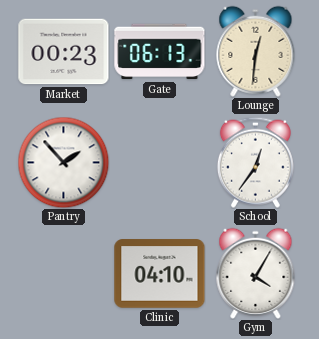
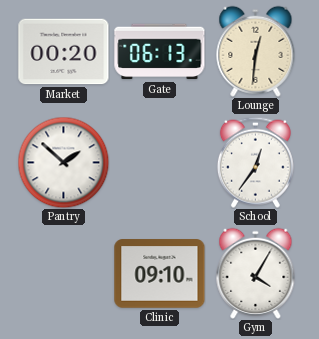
Market: 00:23 -> 00:20 (64, 52)
Pantry: 1:53 -> 1:52 (63, 162)
Clinic: 04:10 -> 09:10 (160, 274)
